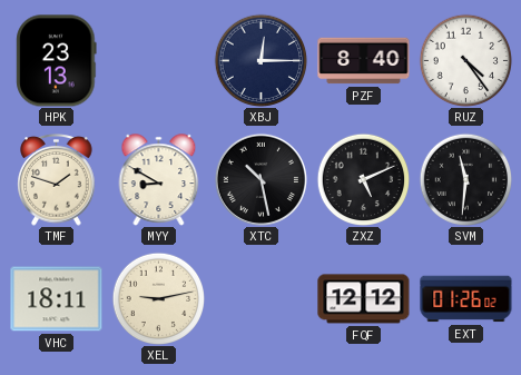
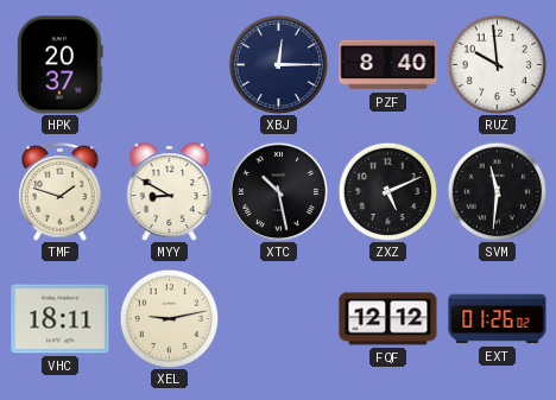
HPK: 23:13 -> 20:37 (61, 65)
RUZ: 4:24 -> 9:59 (497, 64)
